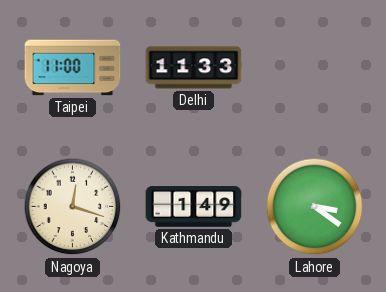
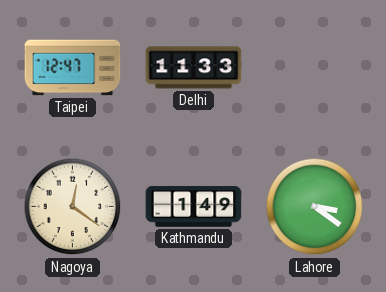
Taipei: 11:00 -> 12:47 (73, 68)
Nagoya: 12:18 -> 12:21 (73, 207)
